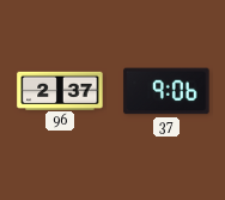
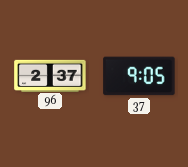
37: 9:06 -> 9:05 (139, 76)
